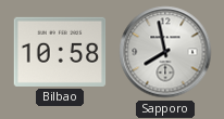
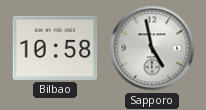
Sapporo: 7:58 -> 4:58 (152, 48)
